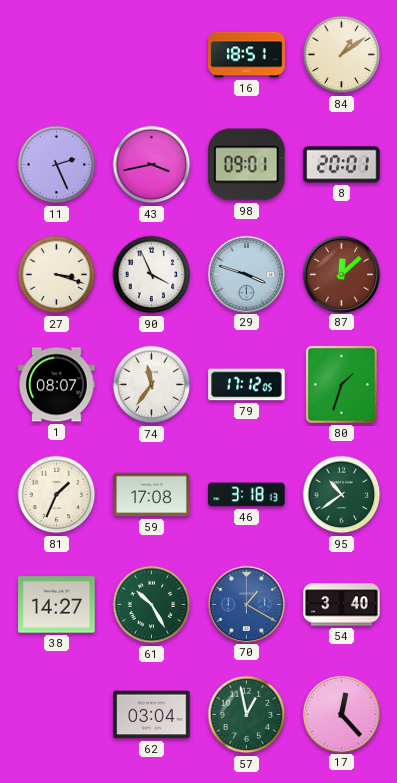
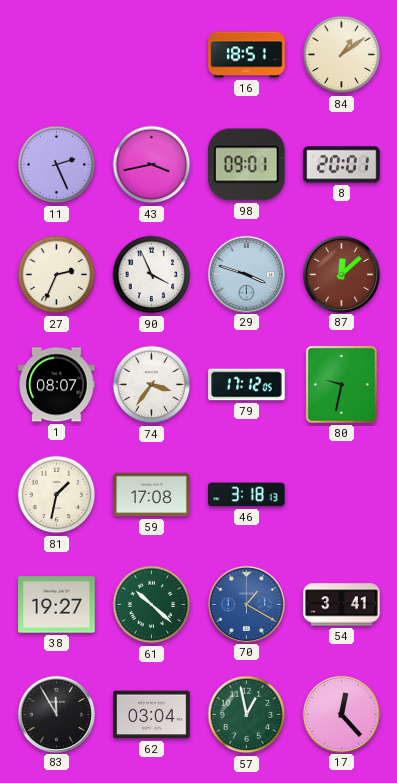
27: 3:18 -> 2:34 (57, 275)
74: 11:36 -> 3:36 (152, 385)
80: 1:33 -> 9:32 (341, 384)
81: 1:34 -> 1:32 (57, 495)
95: 10:39 -> none (342, 495)
38: 14:27 -> 19:27 (57, 605)
61: 10:25 -> 10:22 (152, 605)
54: 3:40 -> 3:41 (342, 605)
83: none -> 11:55 (56, 714)
